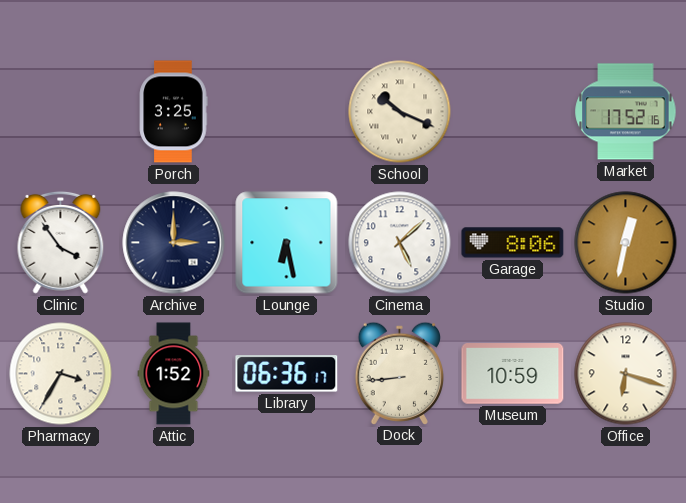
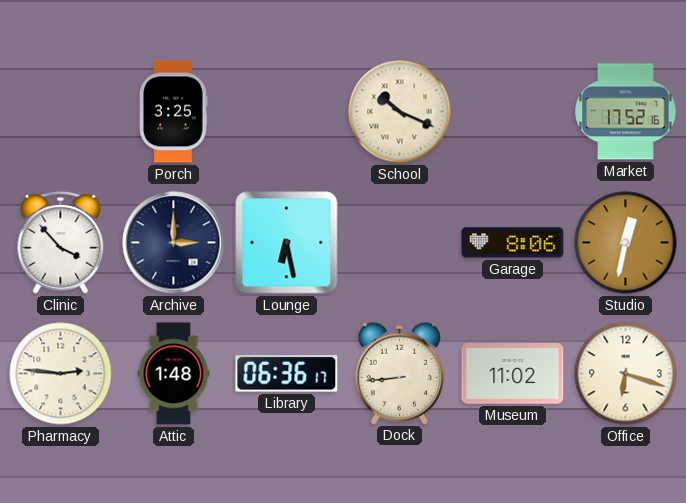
Clinic: 3:54 -> 3:53 (61, 242)
Cinema: 5:08 -> none (400, 243)
Pharmacy: 3:35 -> 2:46 (61, 374)
Attic: 1:52 -> 1:48 (174, 374)
Museum: 10:59 -> 11:02 (513, 374)
